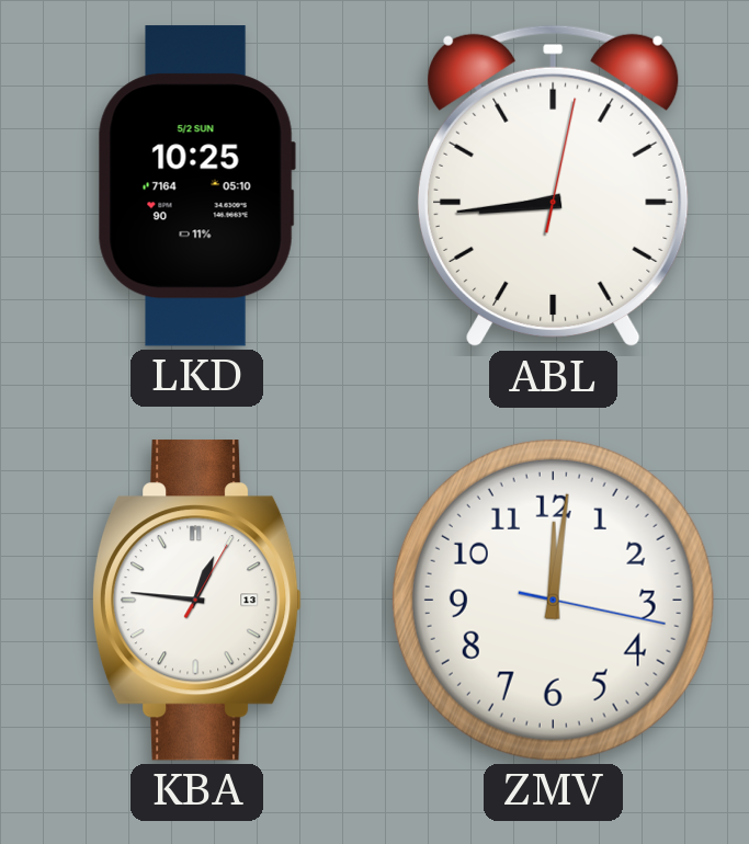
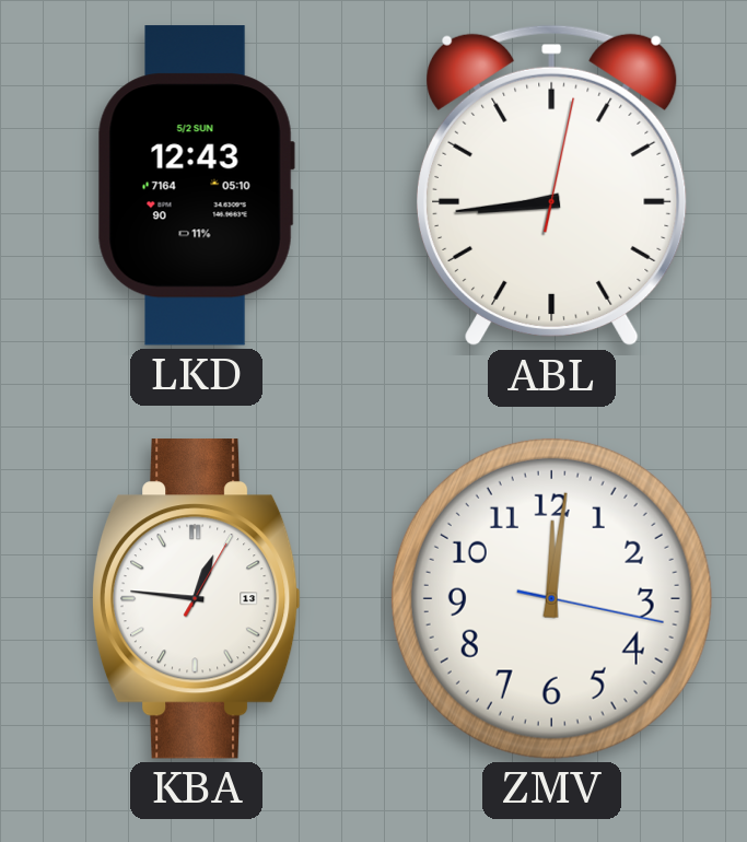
LKD: 10:25 -> 12:43 (196, 186)
